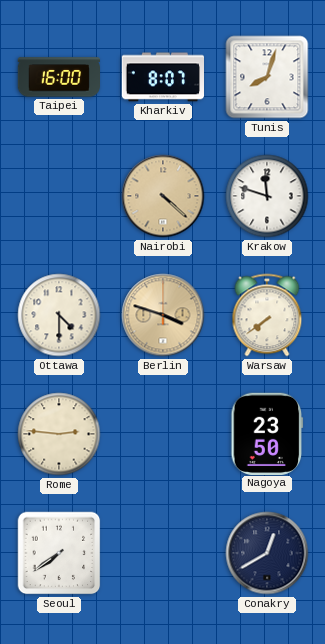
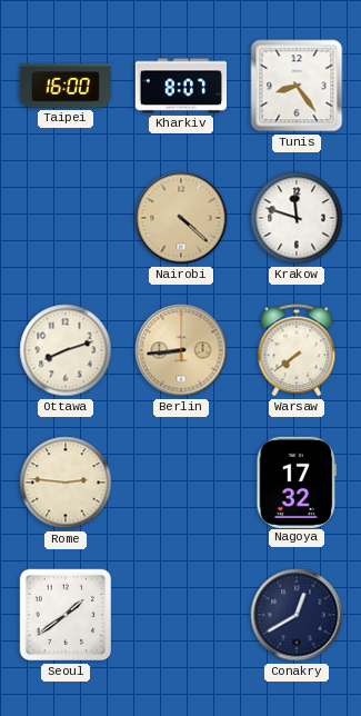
Tunis: 8:03 -> 8:24 (297, 86)
Ottawa: 4:30 -> 8:12 (66, 350)
Berlin: 3:48 -> 8:44 (181, 350)
Nagoya: 23:50 -> 17:32 (297, 481)
Seoul: 7:39 -> 1:39 (66, 615)
